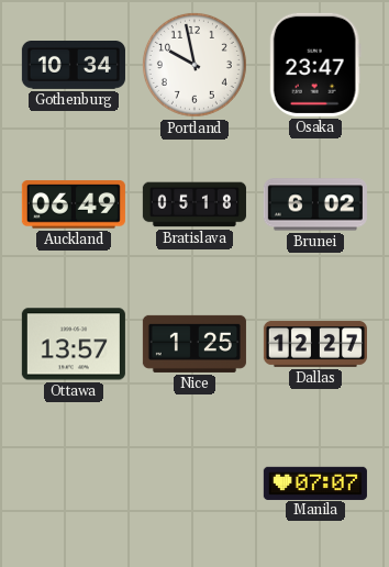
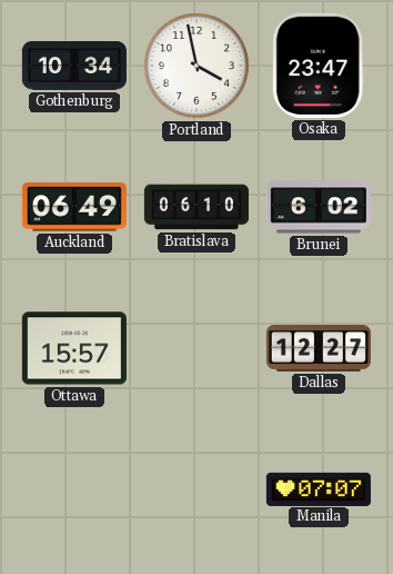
Portland: 9:58 -> 3:58 (196, 66)
Bratislava: 05:18 -> 06:10 (196, 207)
Ottawa: 13:57 -> 15:57 (74, 348)
Nice: 1:25 -> none (194, 344)
